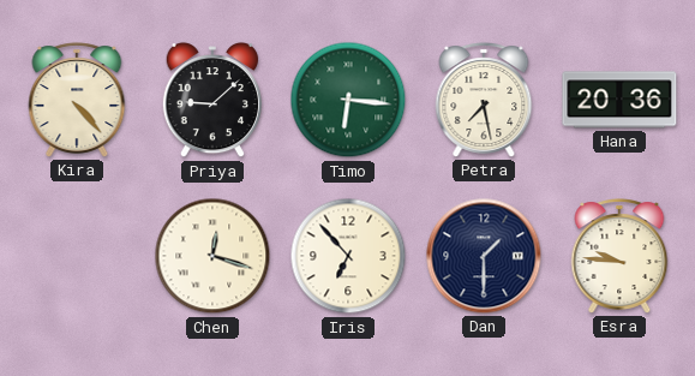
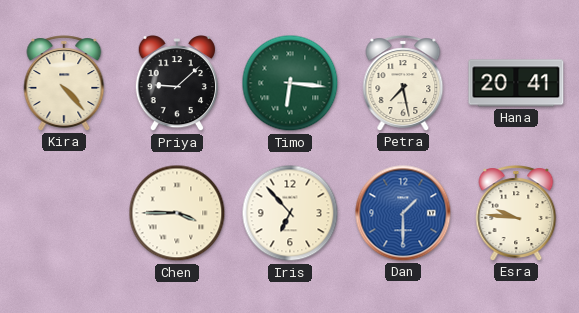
Hana: 20:36 -> 20:41 (516, 83)
Chen: 12:18 -> 3:45 (177, 213)
Dan dial: navy -> blue (403, 213)
